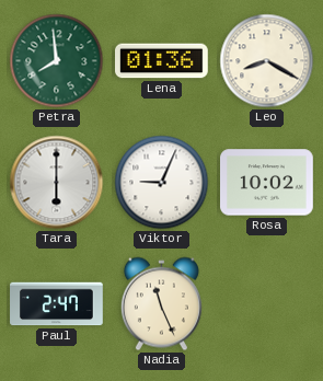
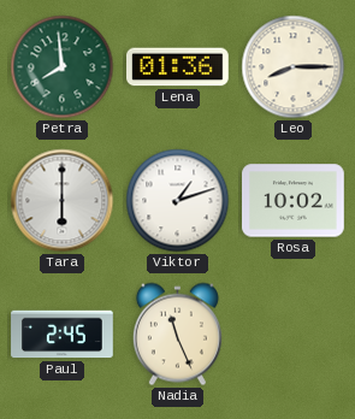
Leo: 8:20 -> 8:15 (294, 67)
Viktor: 9:04 -> 1:12 (178, 201)
Paul: 2:47 -> 2:45 (63, 335)
